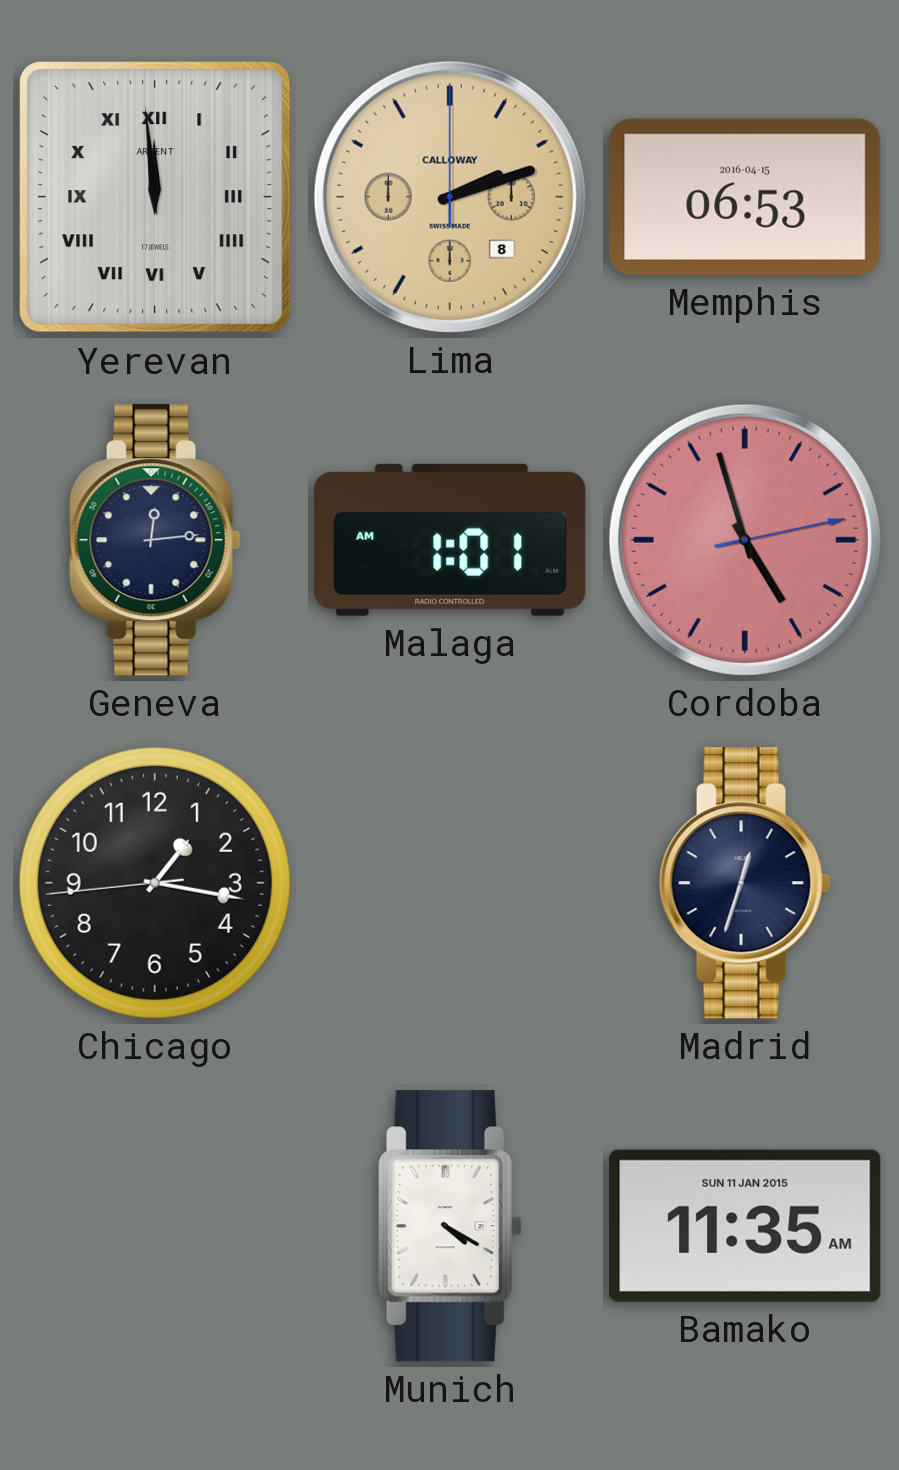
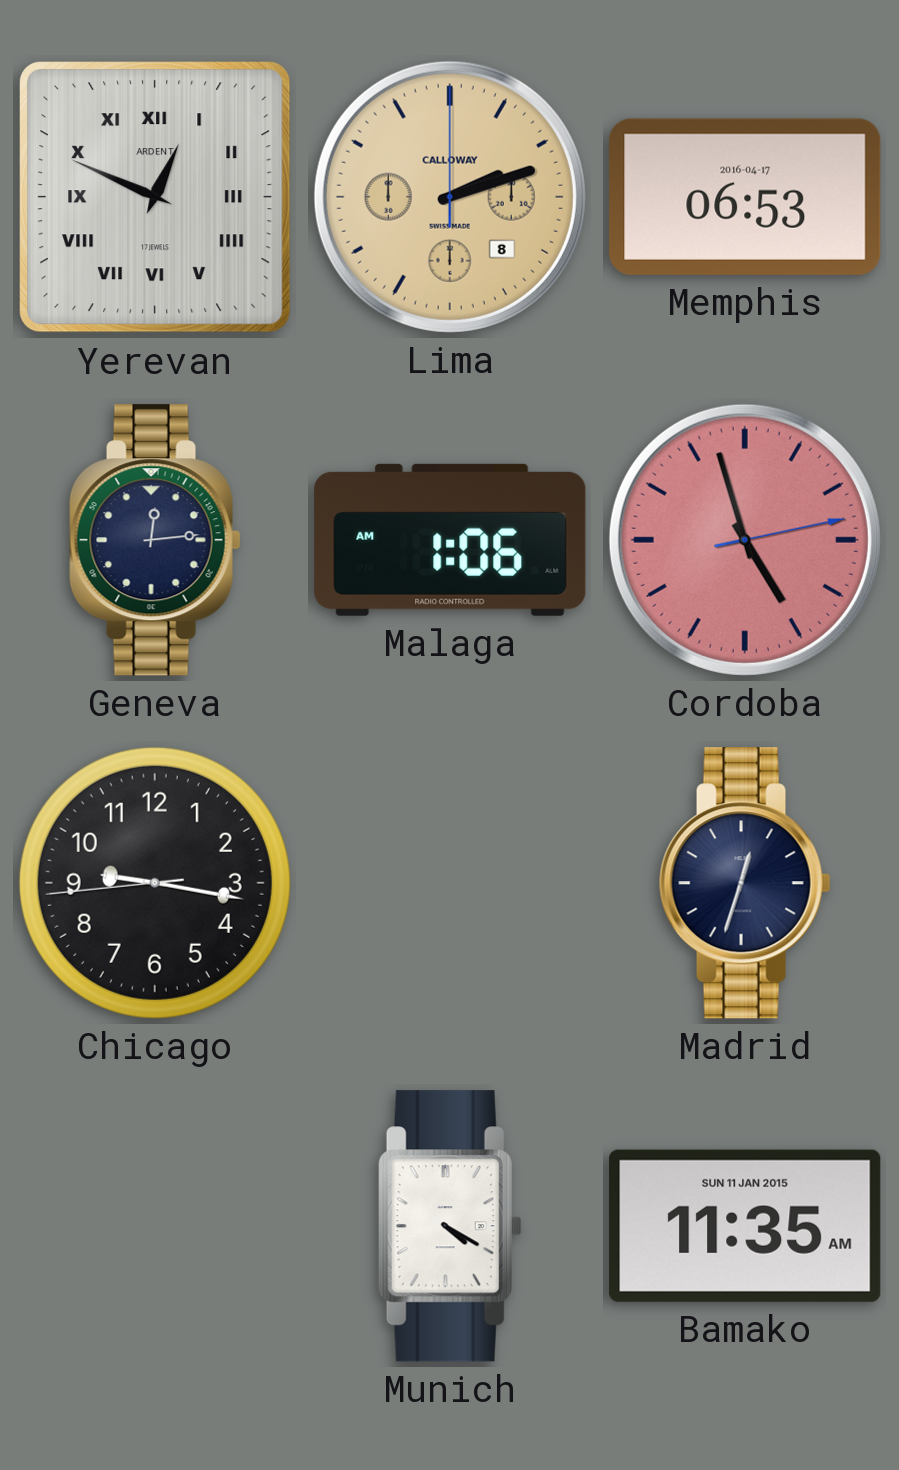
Yerevan: 11:59 -> 12:49 (155, 197)
Memphis date: 2016-04-15 -> 2016-04-17 (745, 197)
Malaga: 1:01 -> 1:06 (450, 540)
Chicago: 1:16 -> 9:16 (155, 883)
